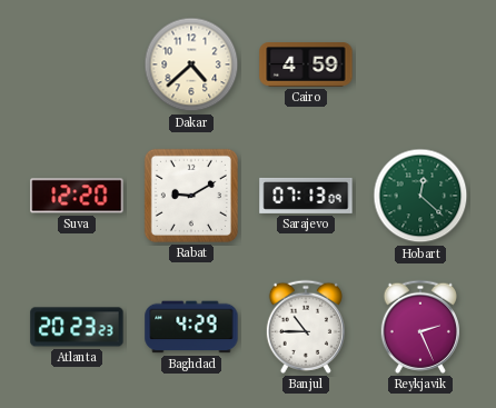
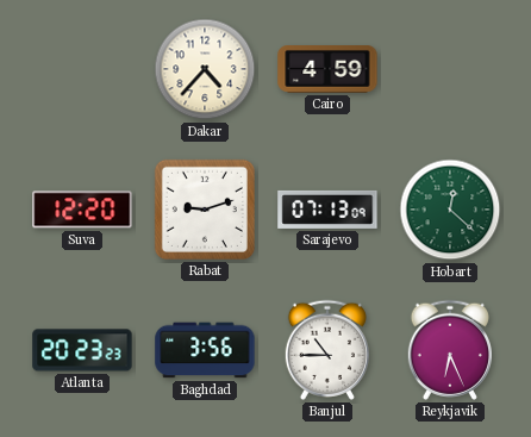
Dakar: 4:38 -> 4:37 (205, 69)
Rabat: 9:10 -> 9:12 (205, 210)
Baghdad: 4:29 -> 3:56 (205, 350)
Reykjavik: 2:26 -> 6:26 (449, 350)
